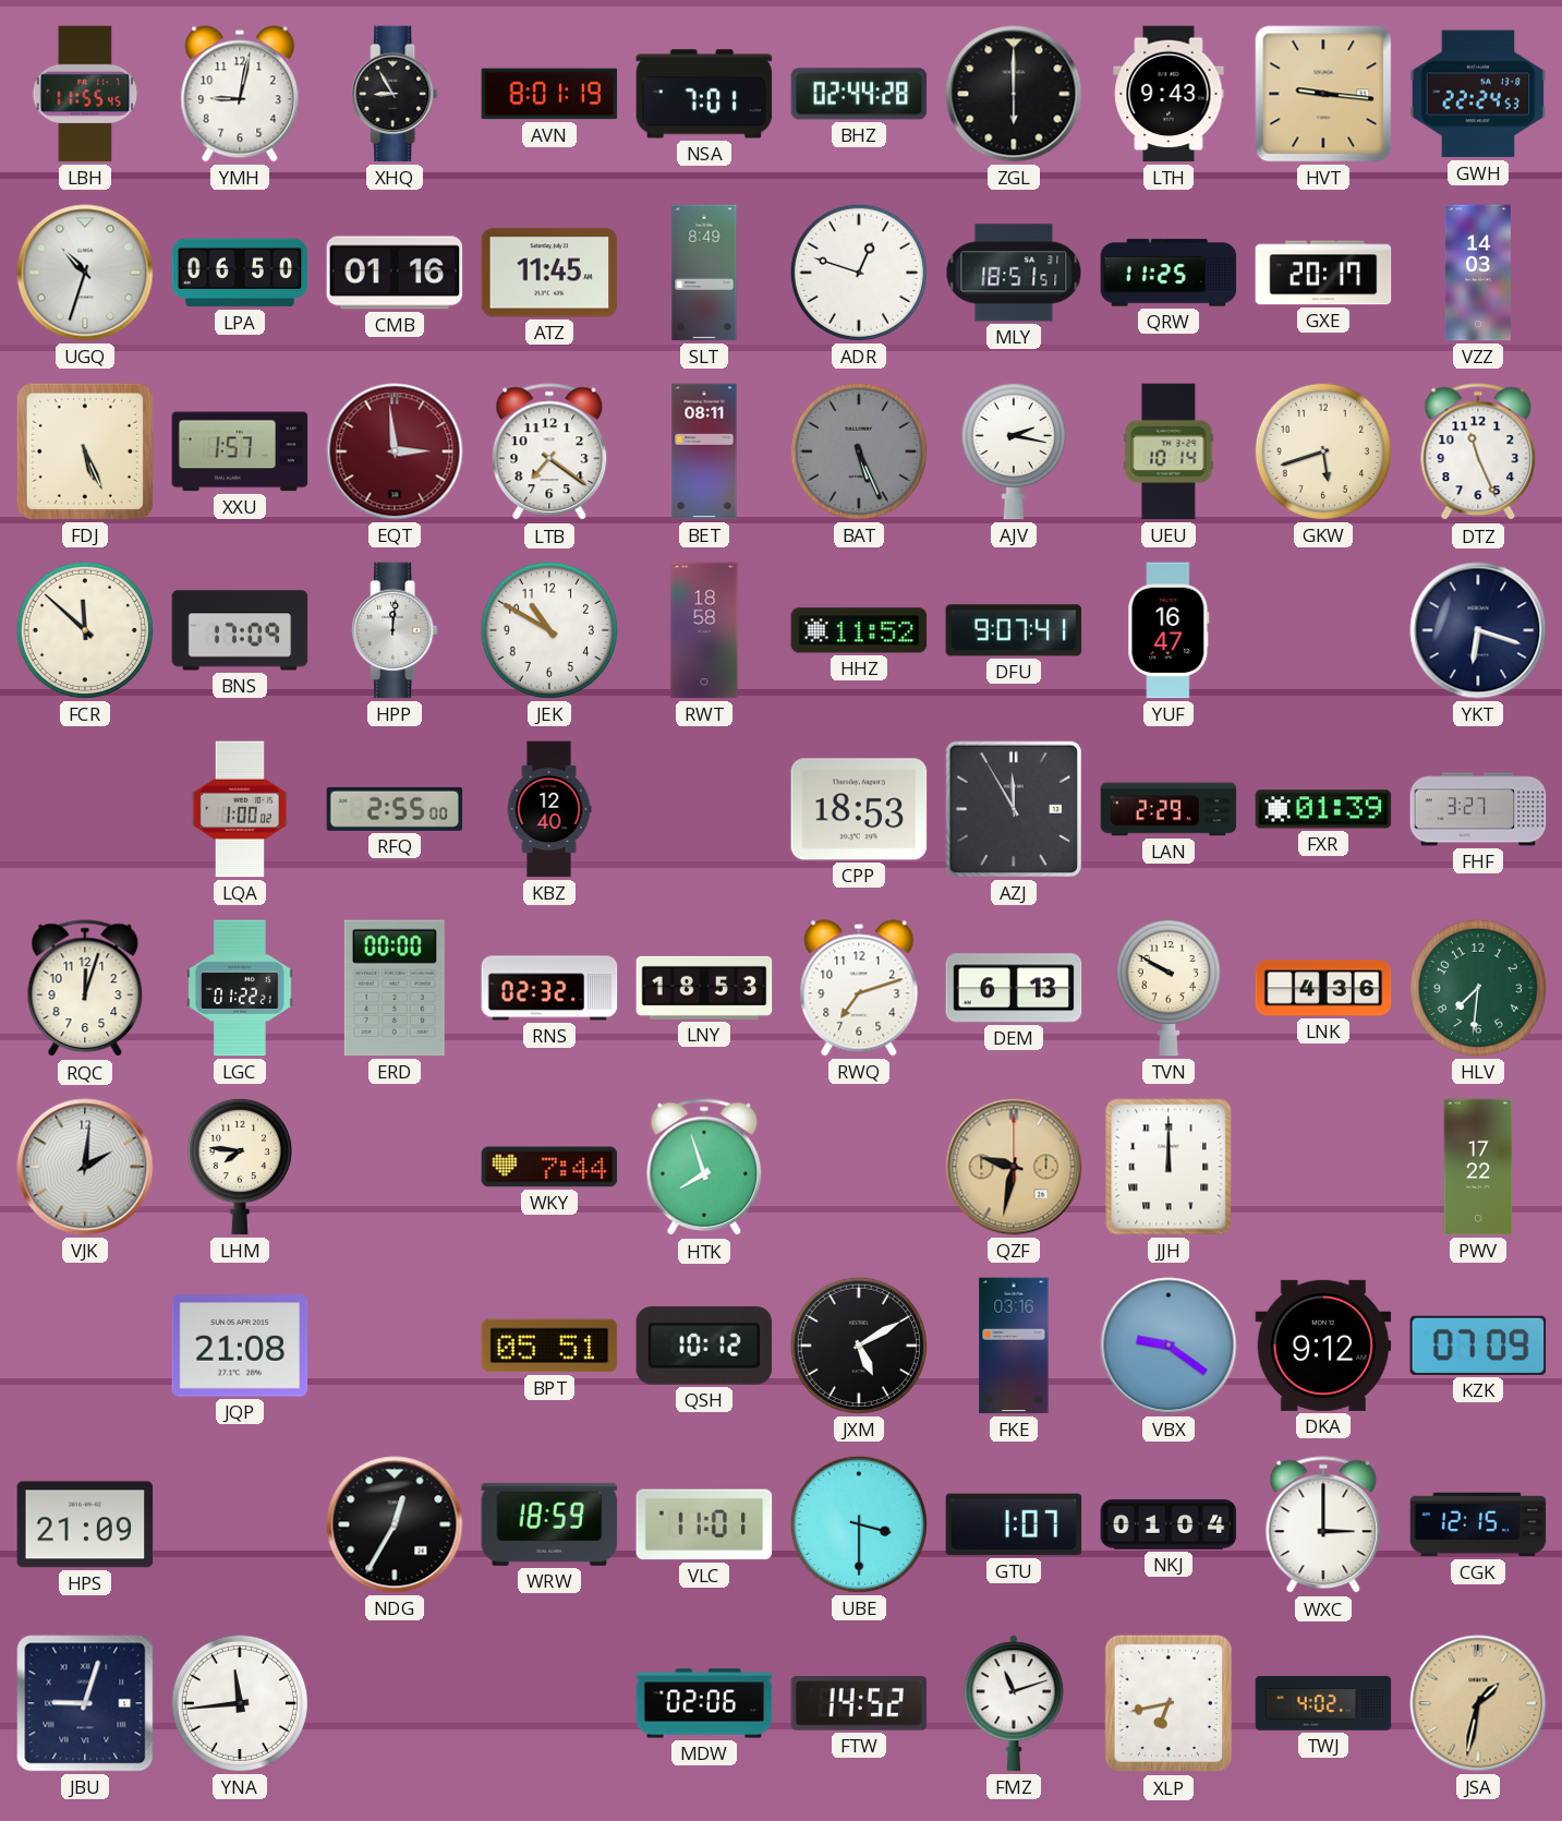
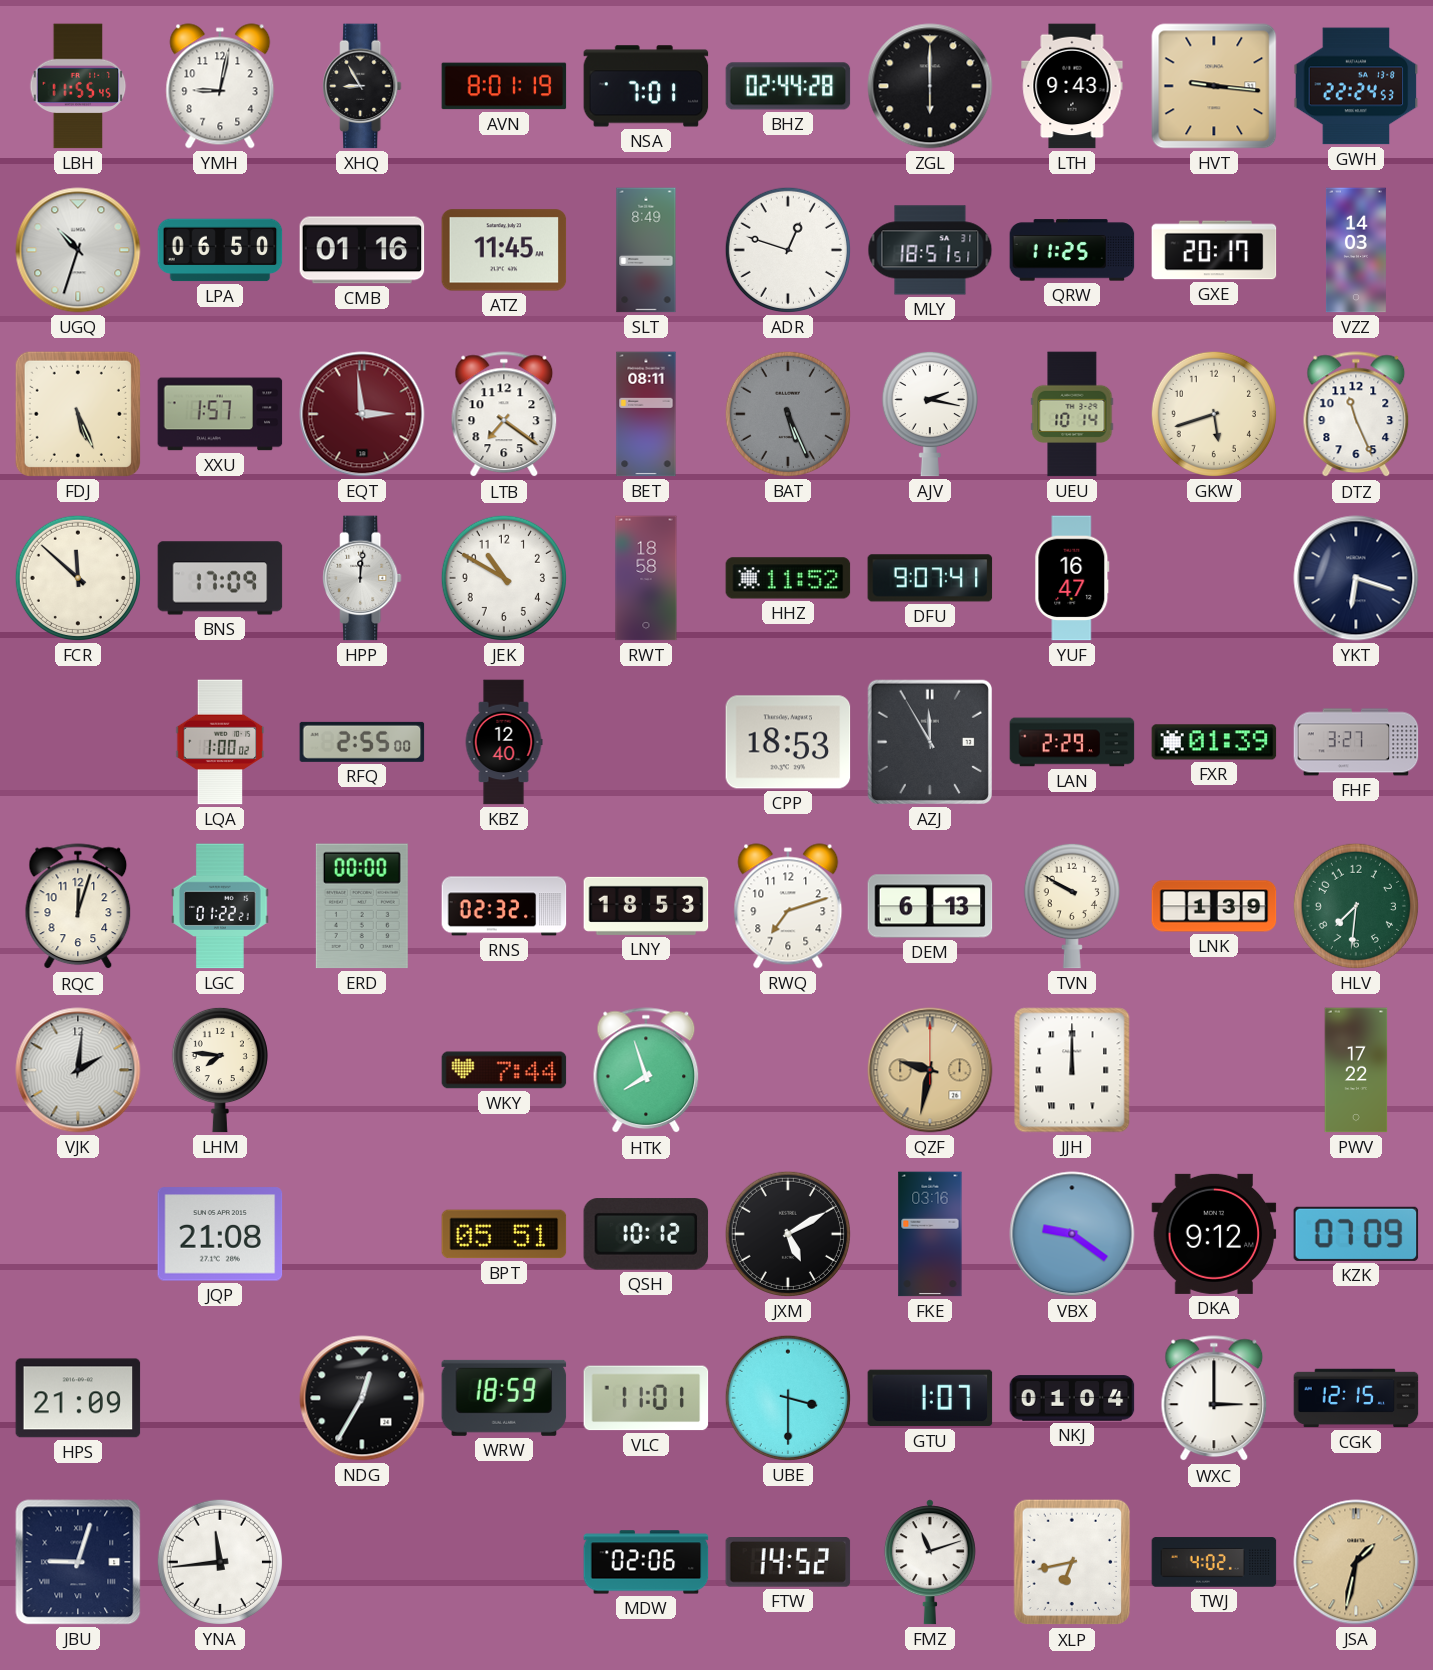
LNK: 4:36 -> 1:39 (1214, 906)
